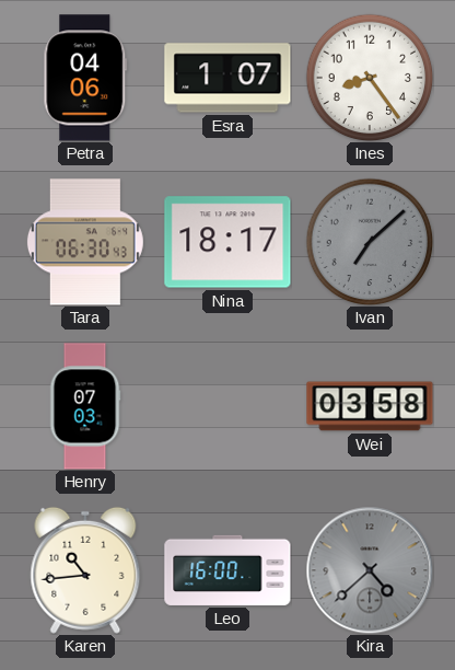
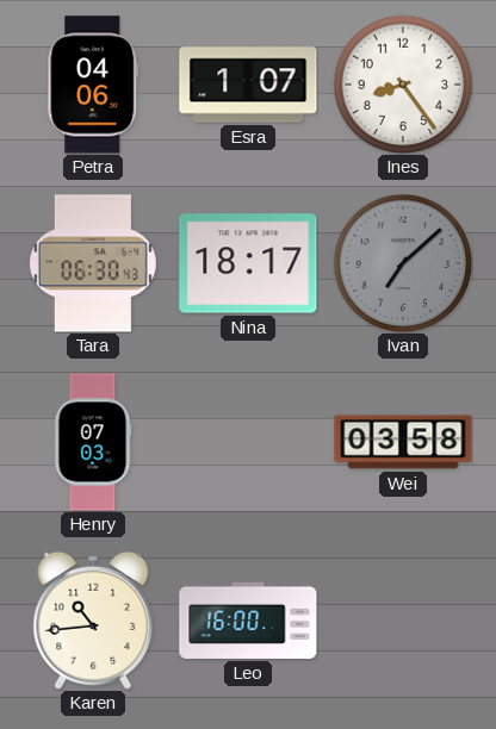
Kira: 4:38 -> none (370, 570)
